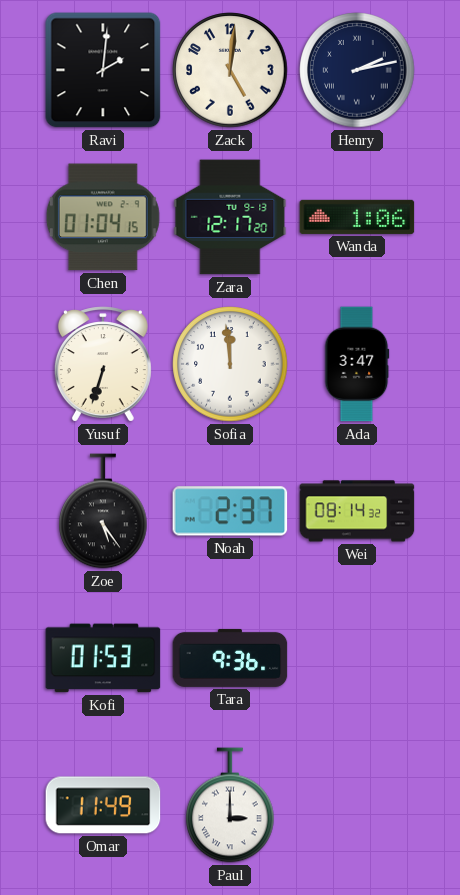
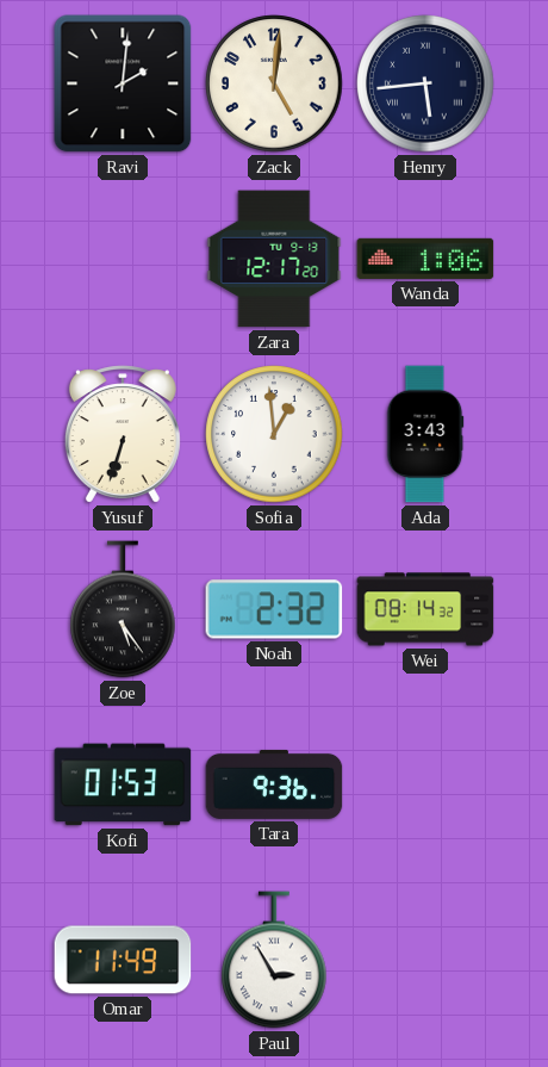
Henry: 2:13 -> 5:44 (425, 83)
Chen: 01:04 -> none (103, 217)
Sofia: 11:59 -> 12:59 (274, 434)
Ada: 3:47 -> 3:43 (425, 434)
Noah: 2:37 -> 2:32 (274, 609)
Paul: 3:00 -> 2:55 (274, 960)
